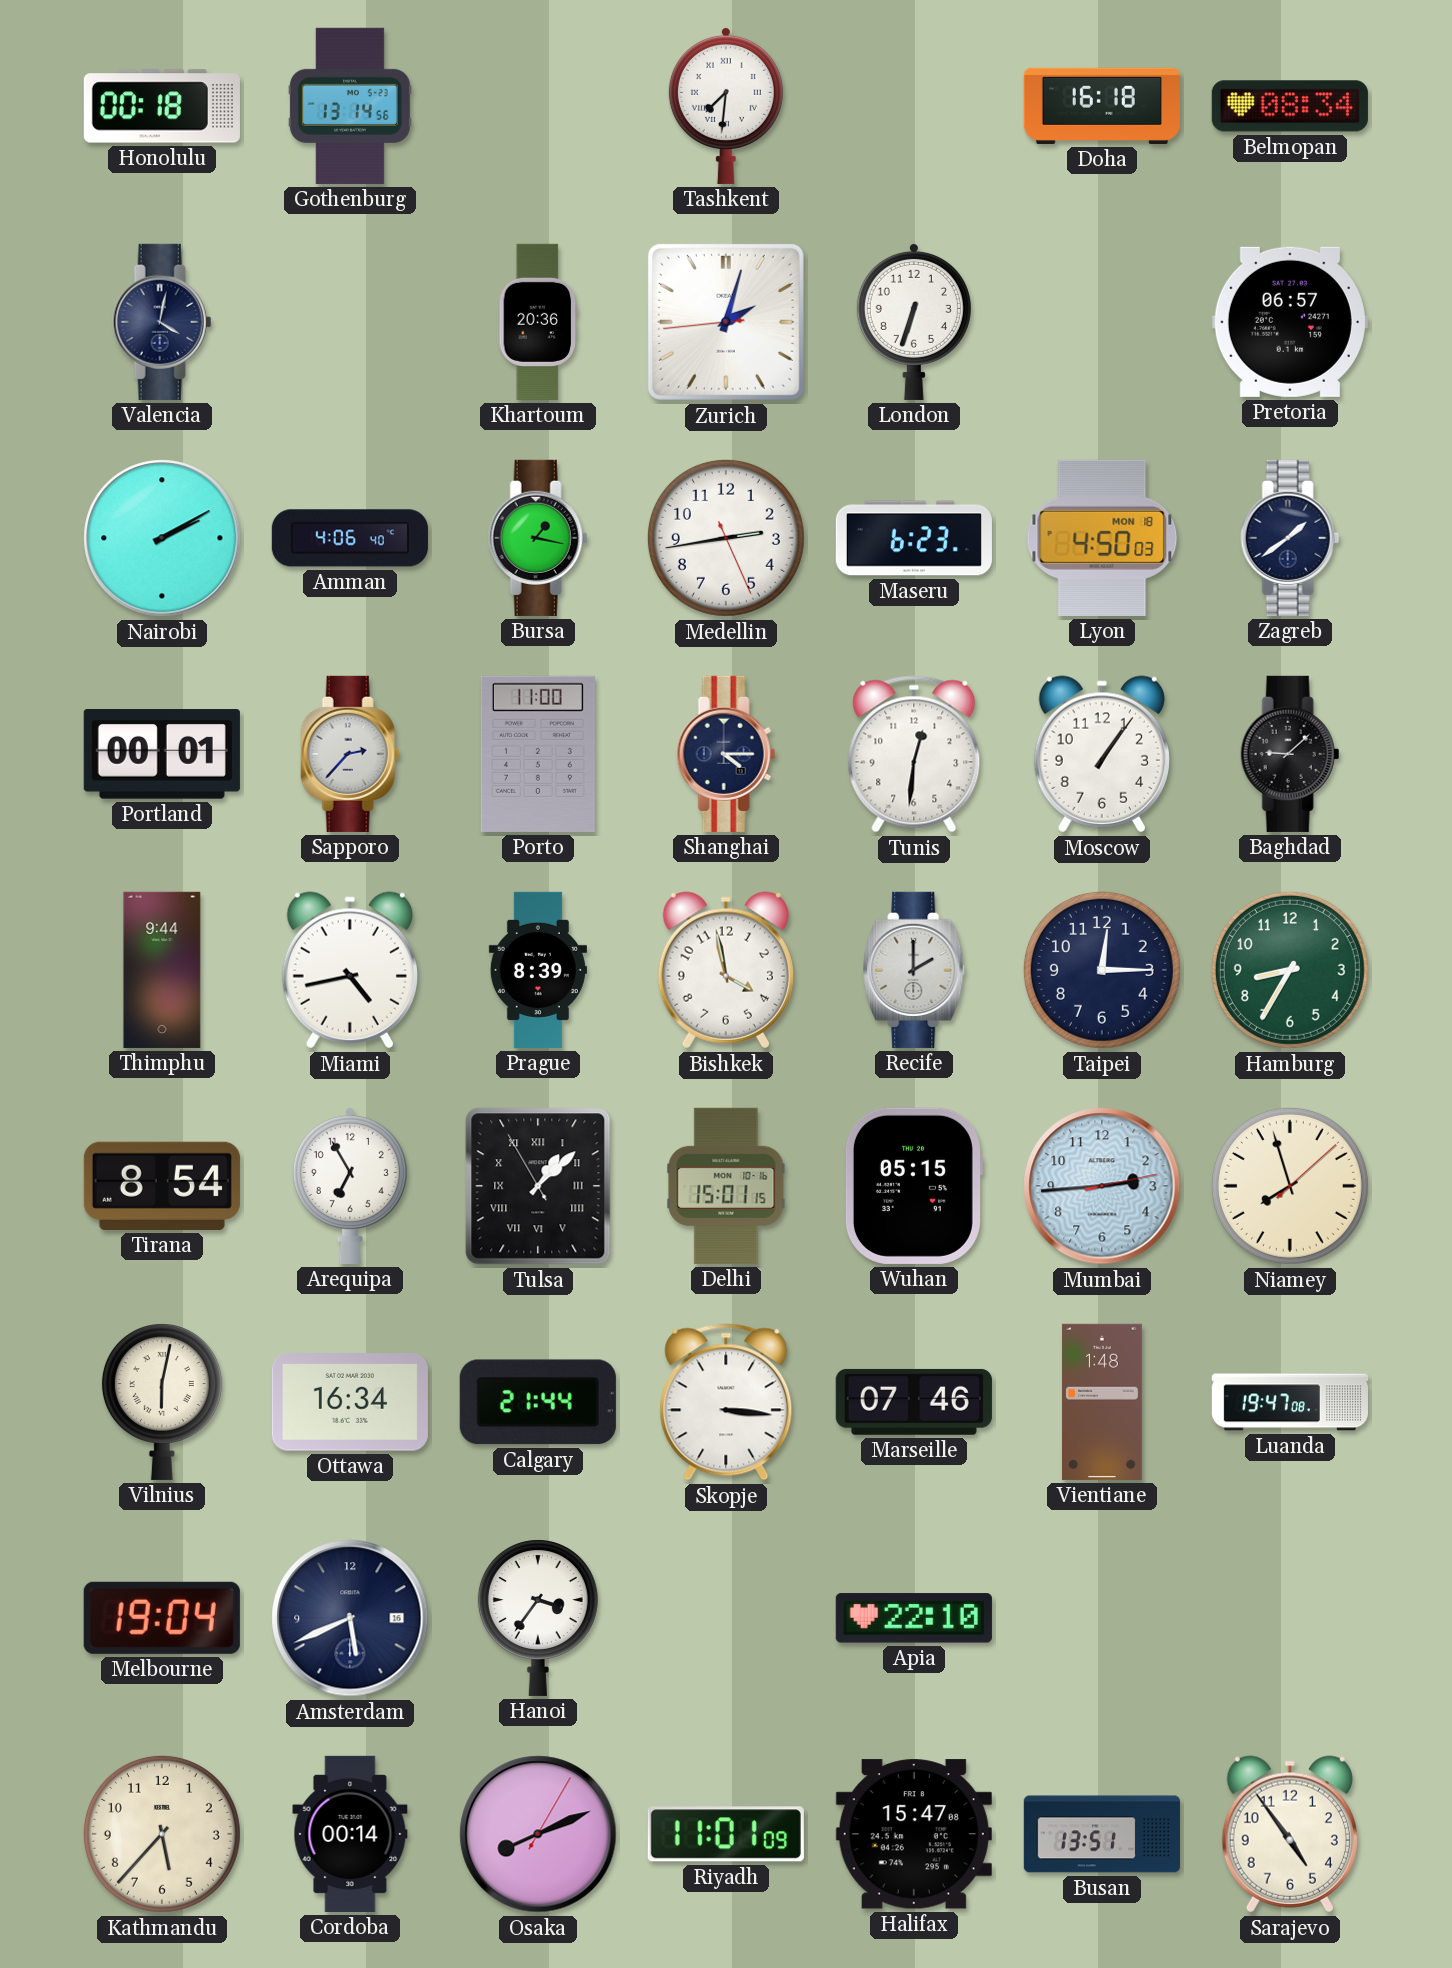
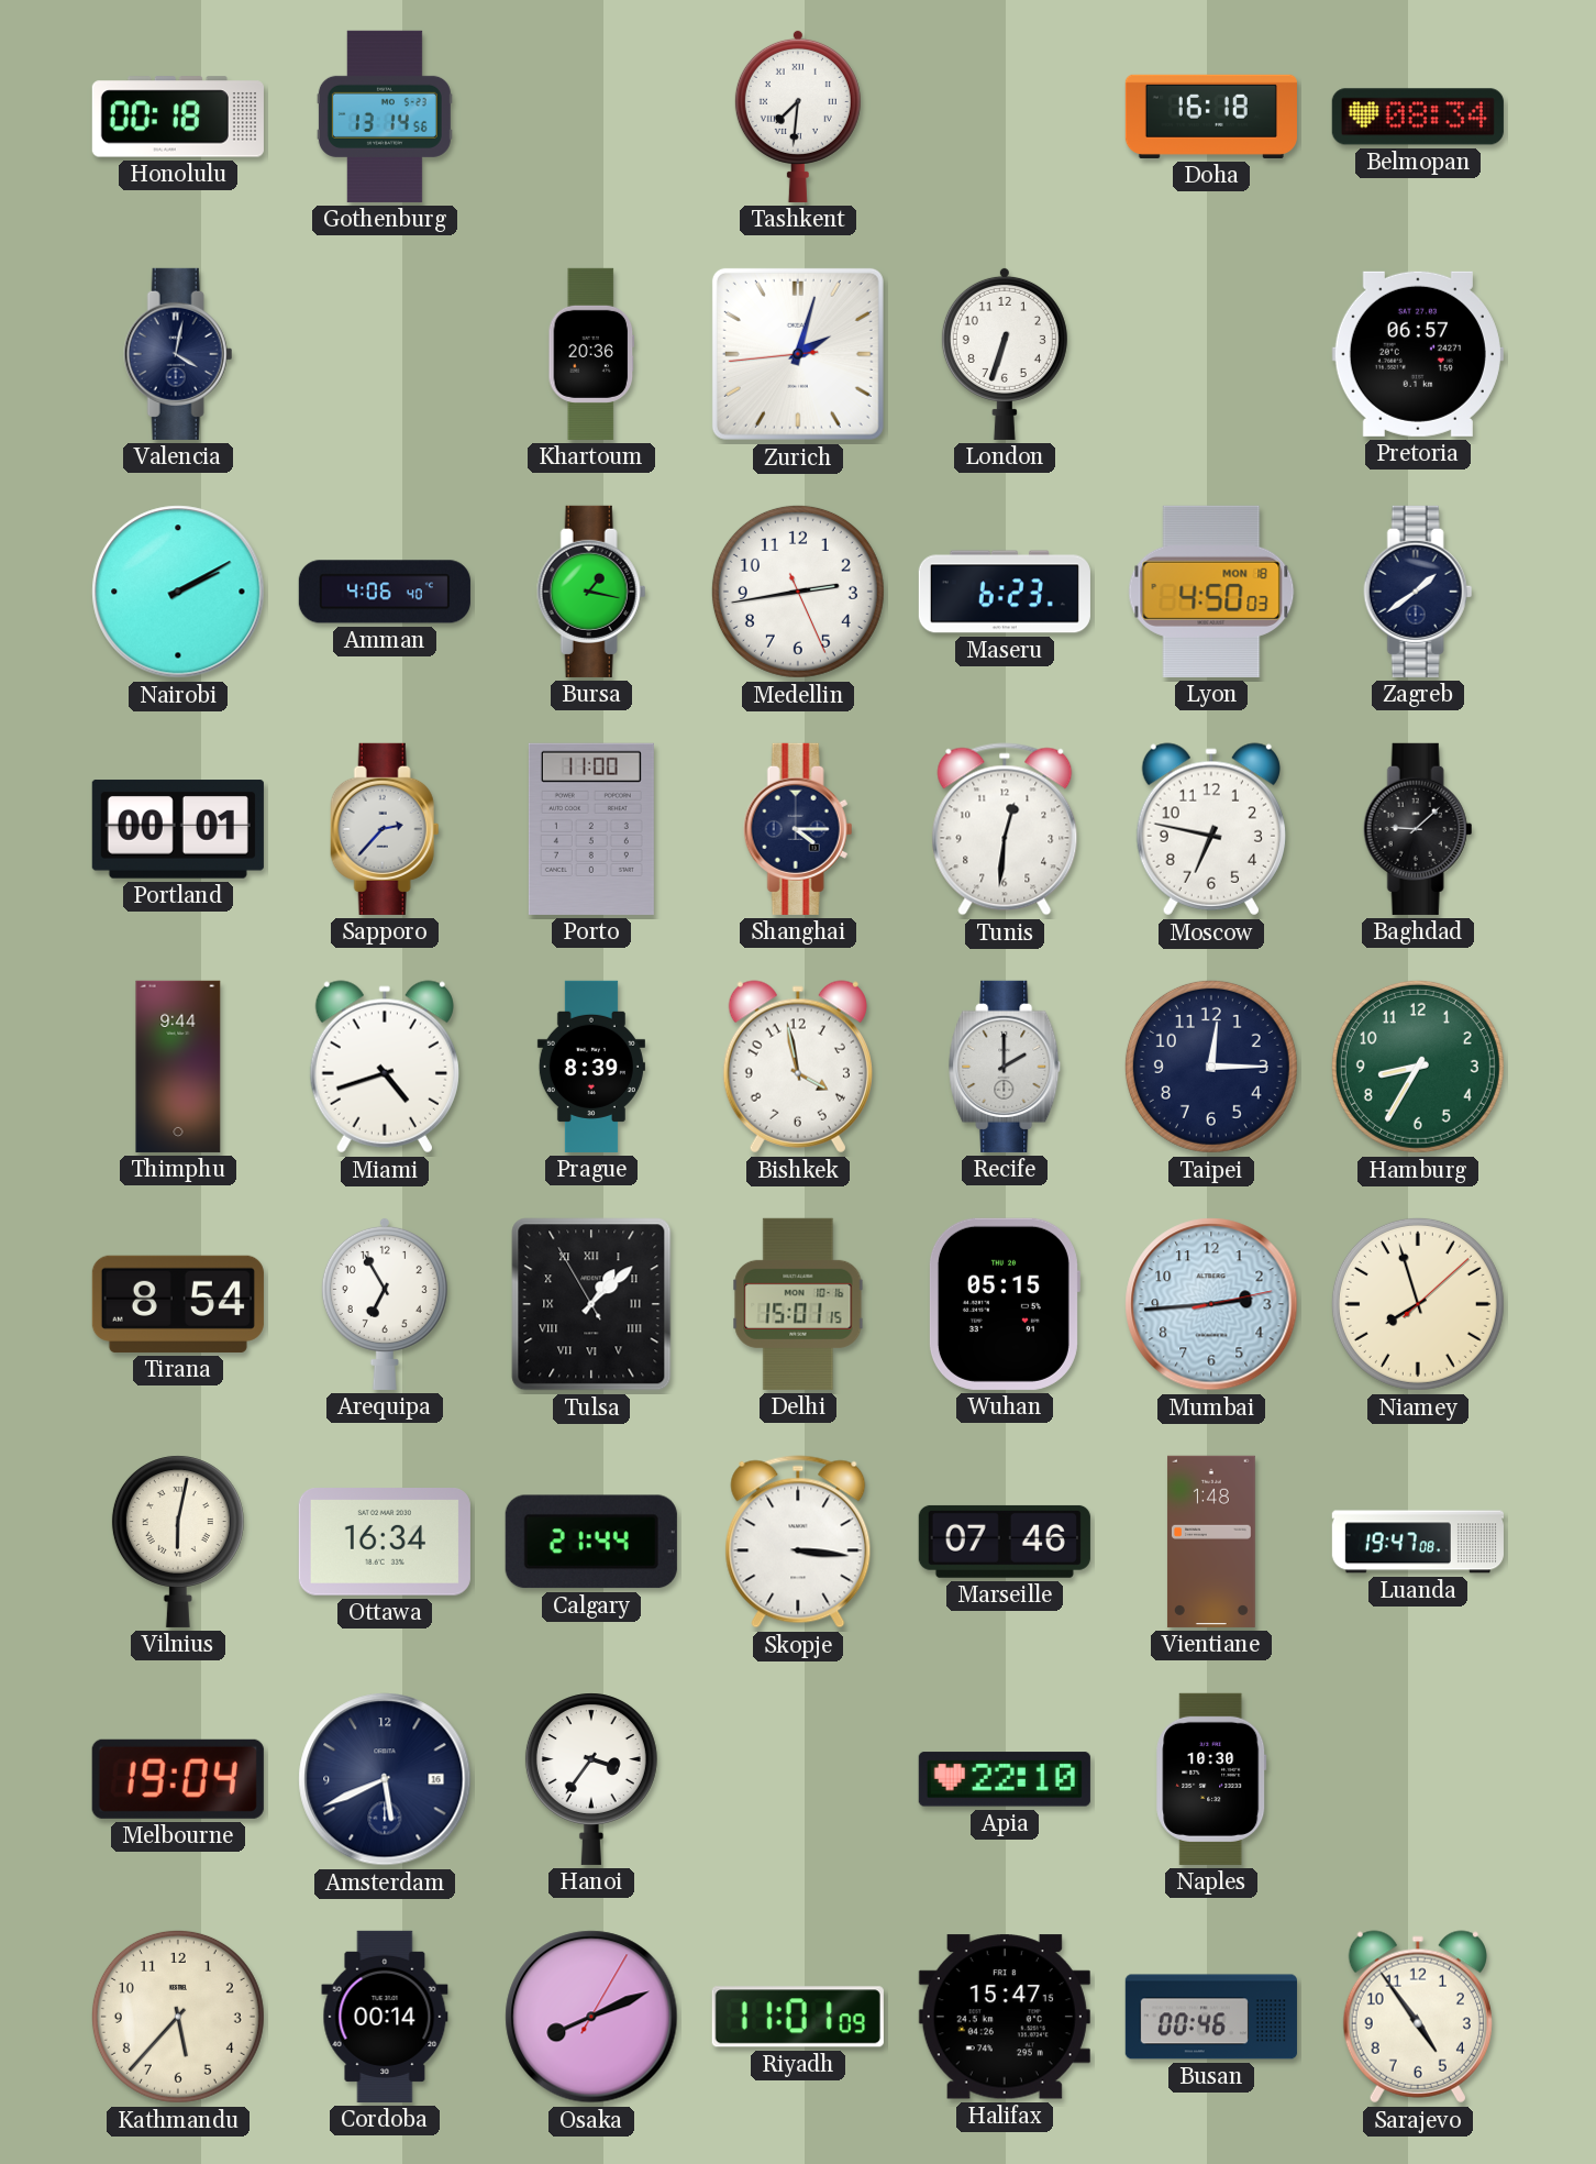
Moscow: 1:06 -> 6:47 (1211, 829)
Miami: 4:43 -> 4:42 (385, 1067)
Naples: none -> 10:30 (1211, 1779)
Halifax: 15:47:08 -> 15:47:15 (1005, 2017)
Busan: 13:51 -> 00:46 (1211, 2017)
